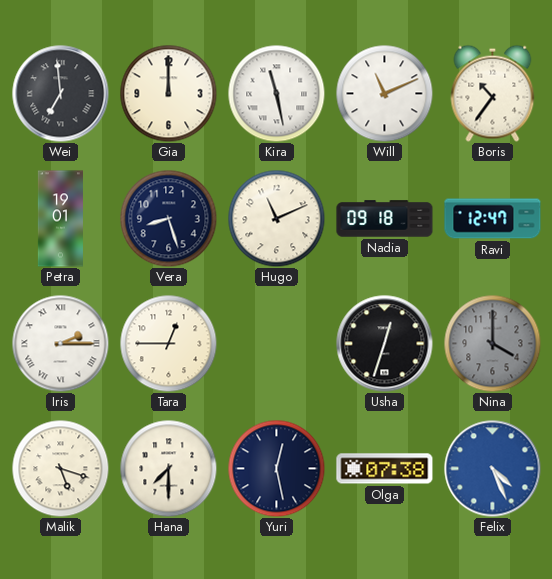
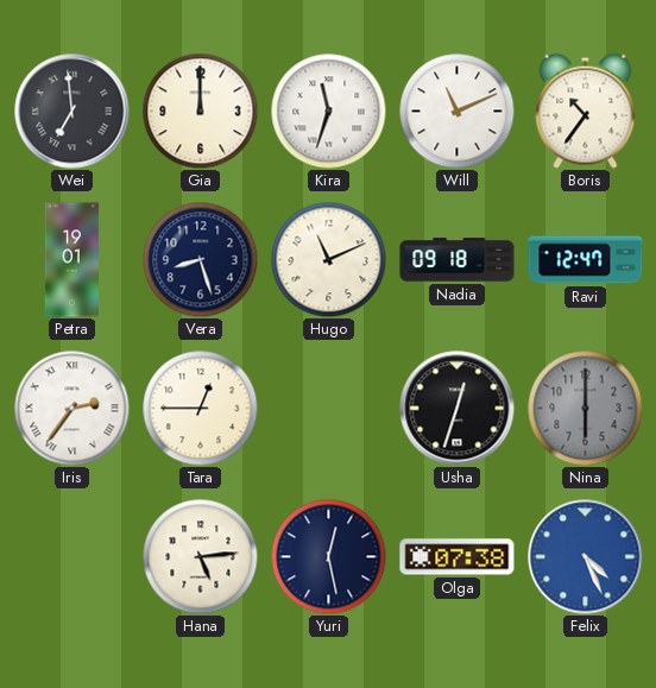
Kira: 11:28 -> 11:33 (328, 111)
Iris: 2:15 -> 2:36 (71, 408)
Nina: 4:00 -> 6:00 (585, 408)
Malik: 5:18 -> none (60, 468)
Hana: 7:30 -> 5:14 (200, 556)
